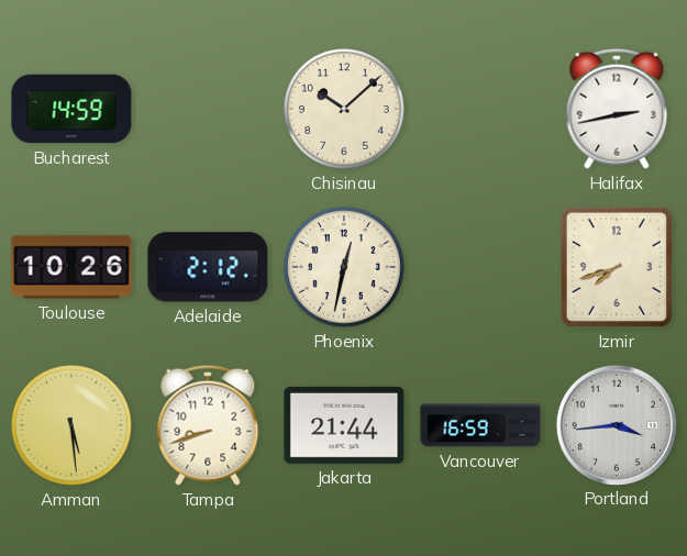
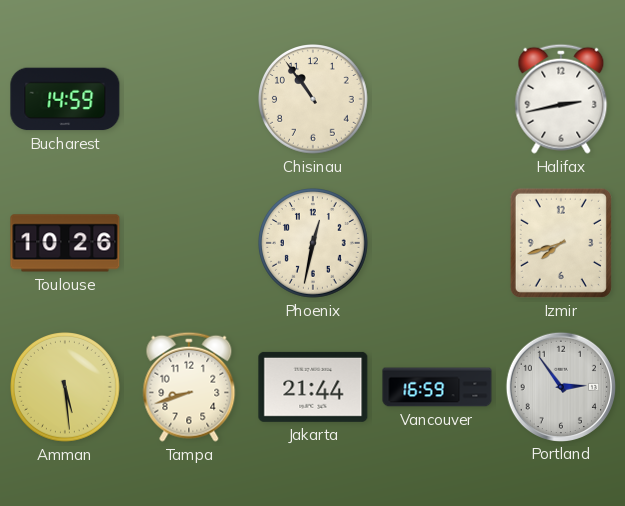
Chisinau: 10:08 -> 10:54 (314, 100)
Adelaide: 2:12 -> none (208, 267)
Portland: 3:44 -> 2:54 (560, 386)
